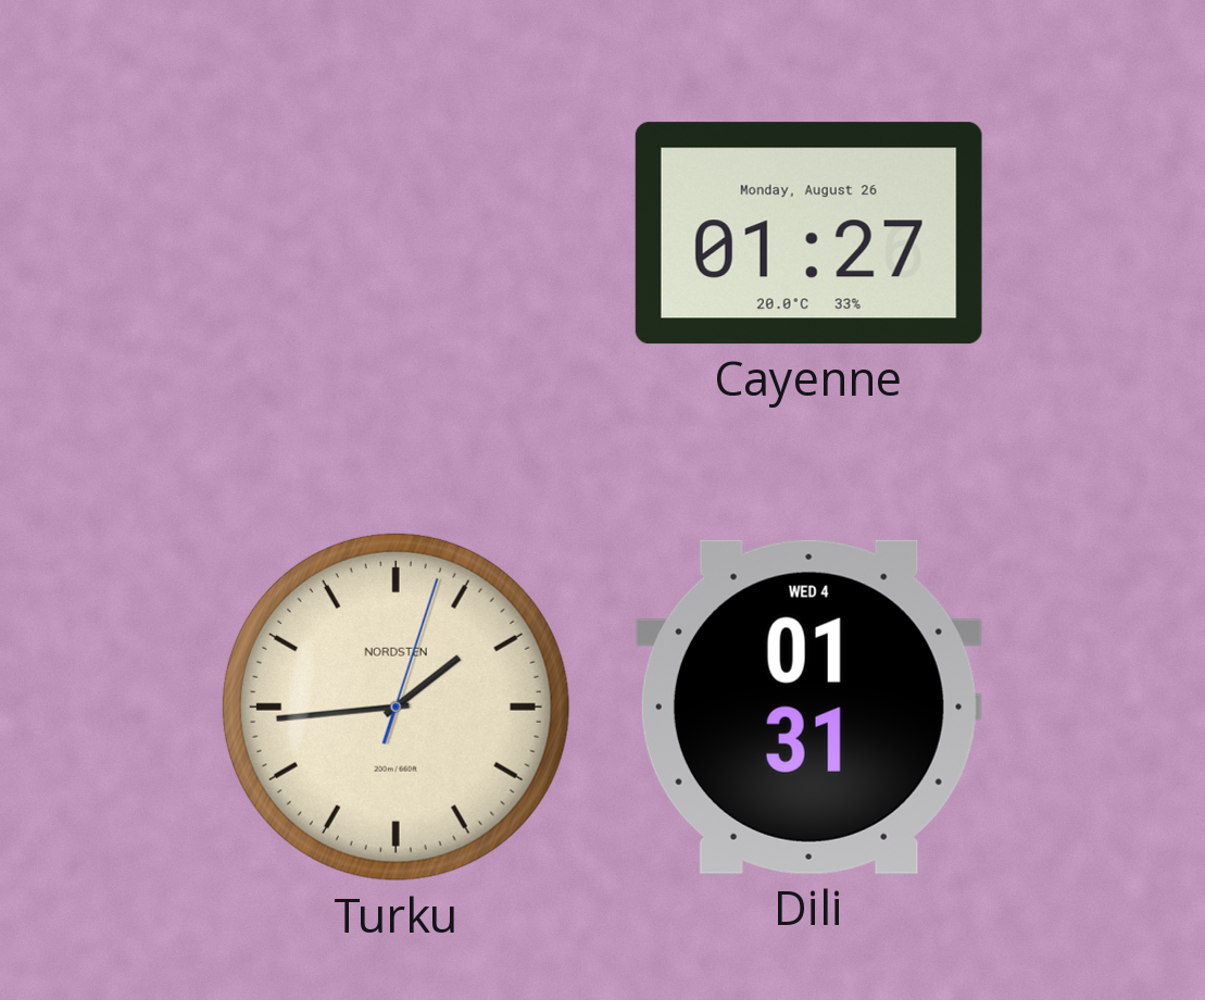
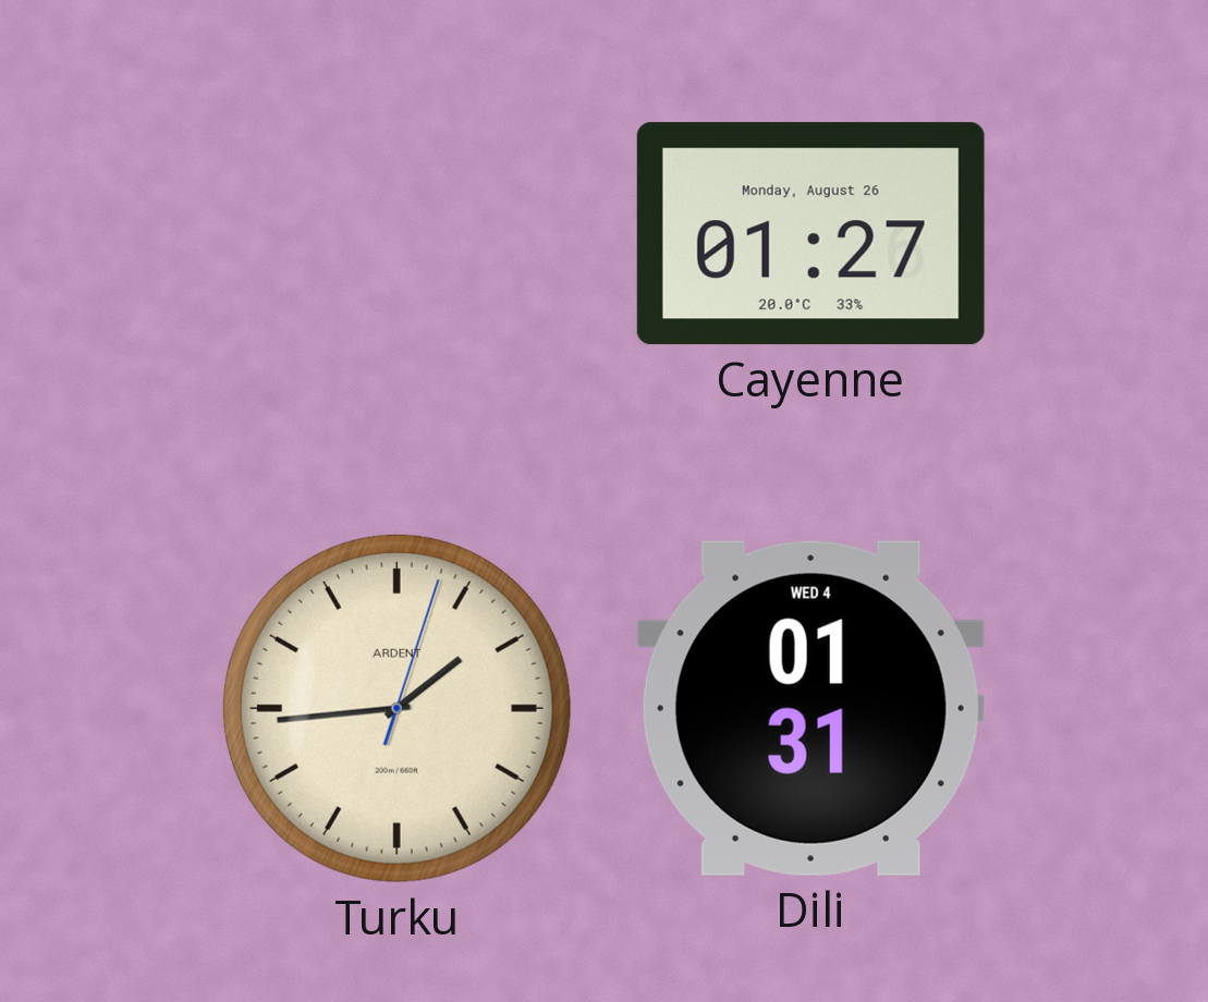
Turku brand: NORDSTEN -> ARDENT (396, 708)
